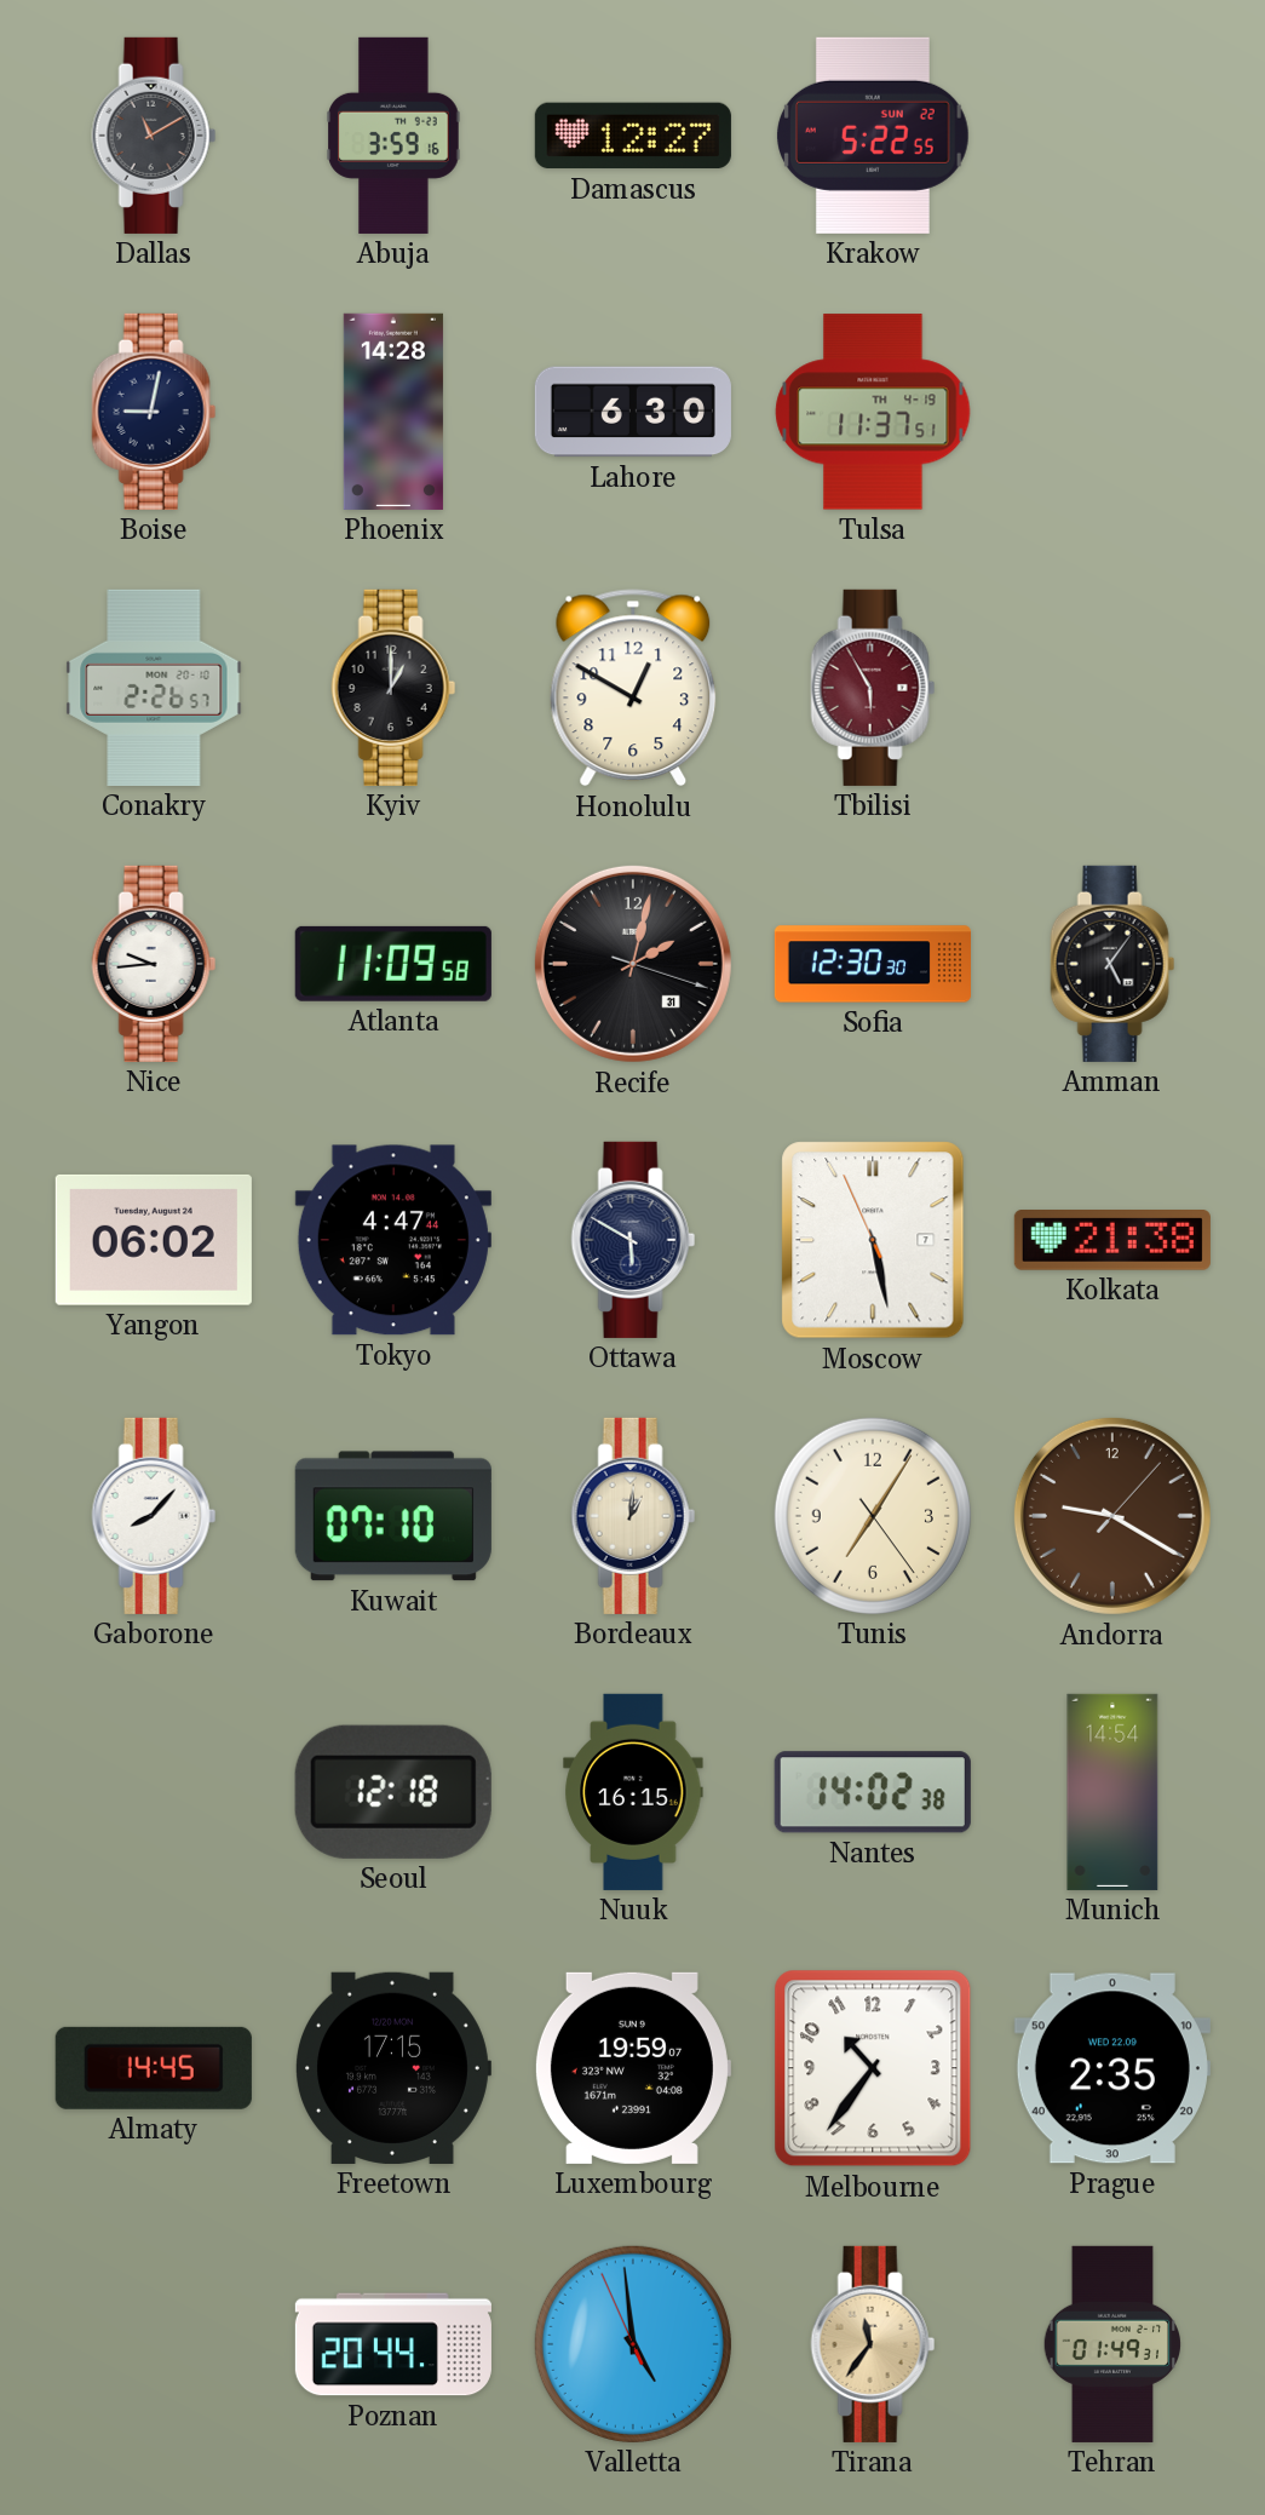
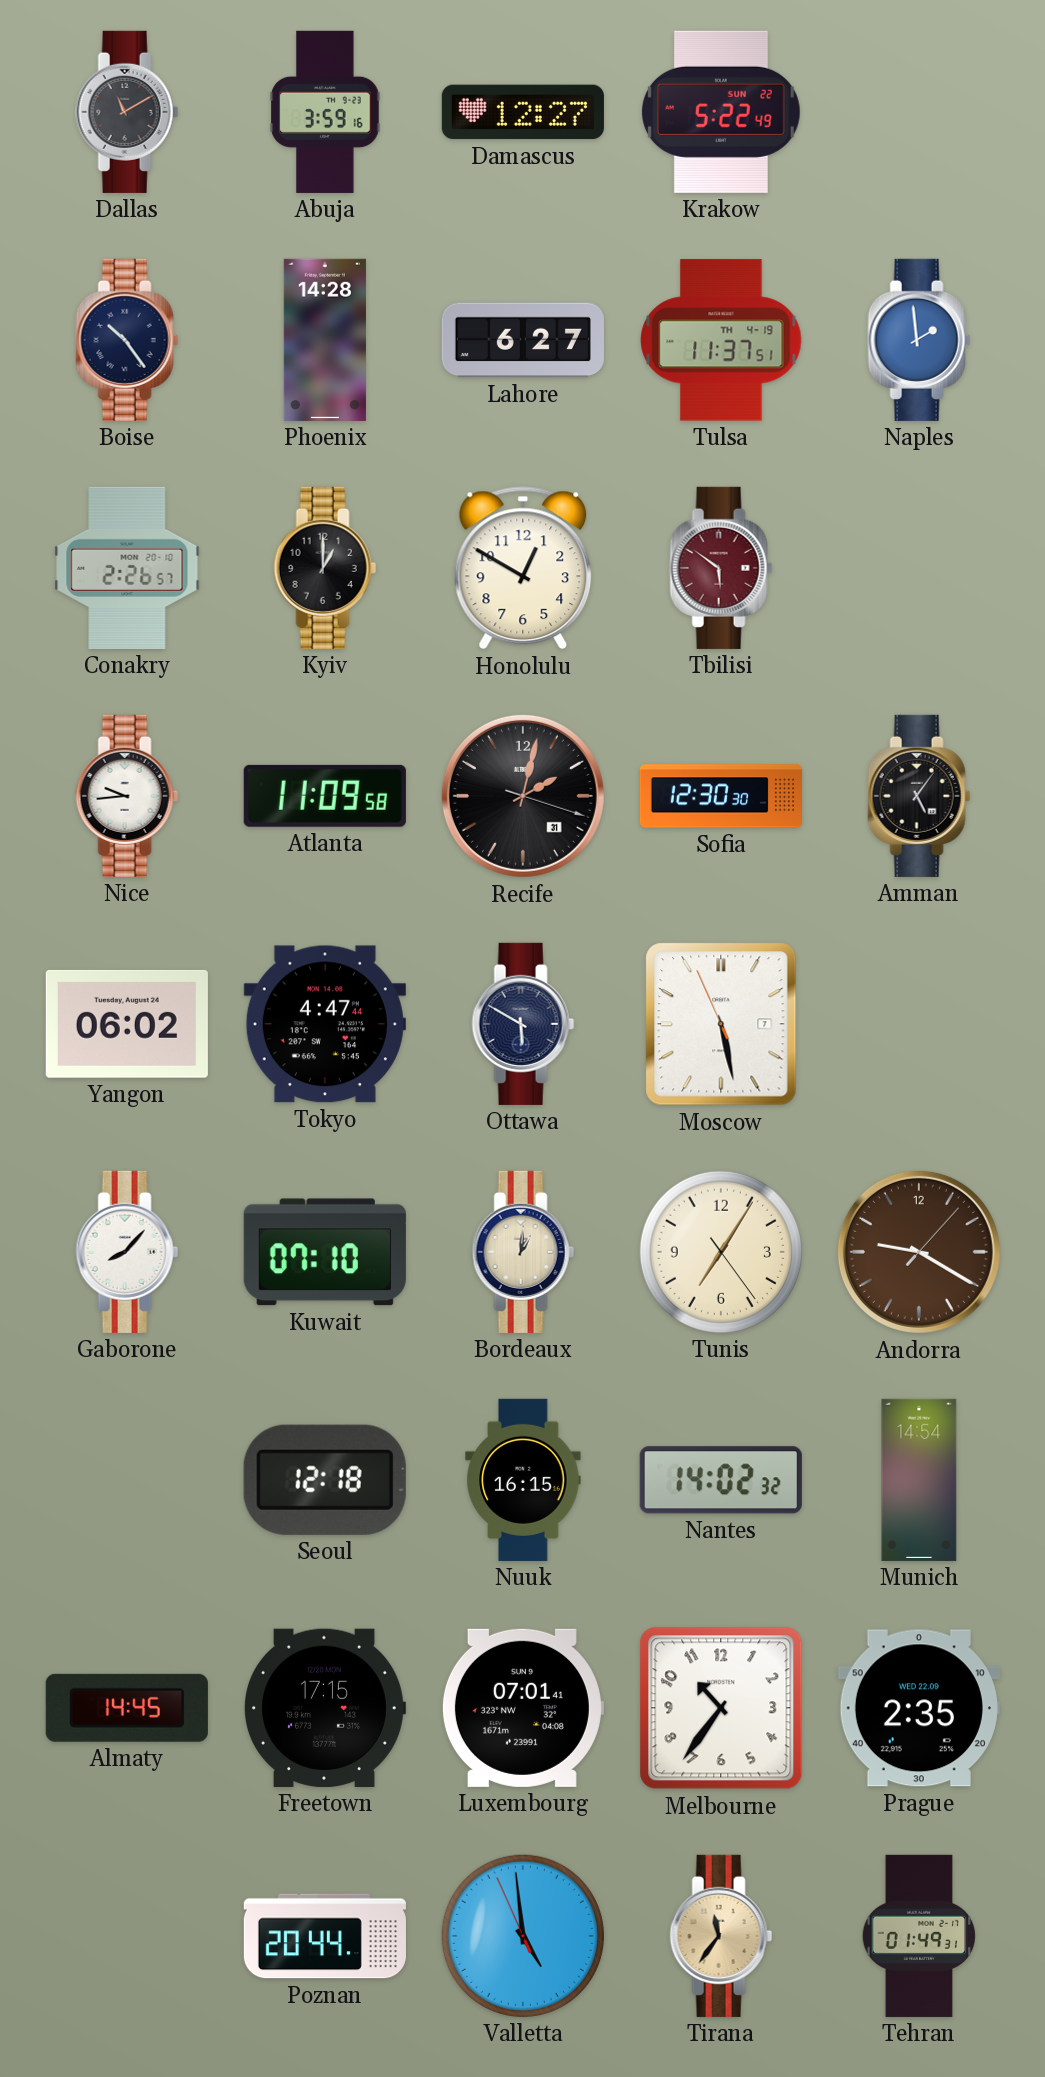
Krakow: 5:22:55 -> 5:22:49 (721, 112)
Boise: 9:02 -> 10:24 (127, 340)
Lahore: 6:30 -> 6:27 (523, 340)
Naples: none -> 1:59 (919, 340)
Tbilisi: 5:55 -> 5:51 (721, 568)
Kolkata: 21:38 -> none (1112, 1240)
Nantes: 14:02:38 -> 14:02:32 (721, 1480)
Luxembourg: 19:59 -> 07:01 (522, 1708)
